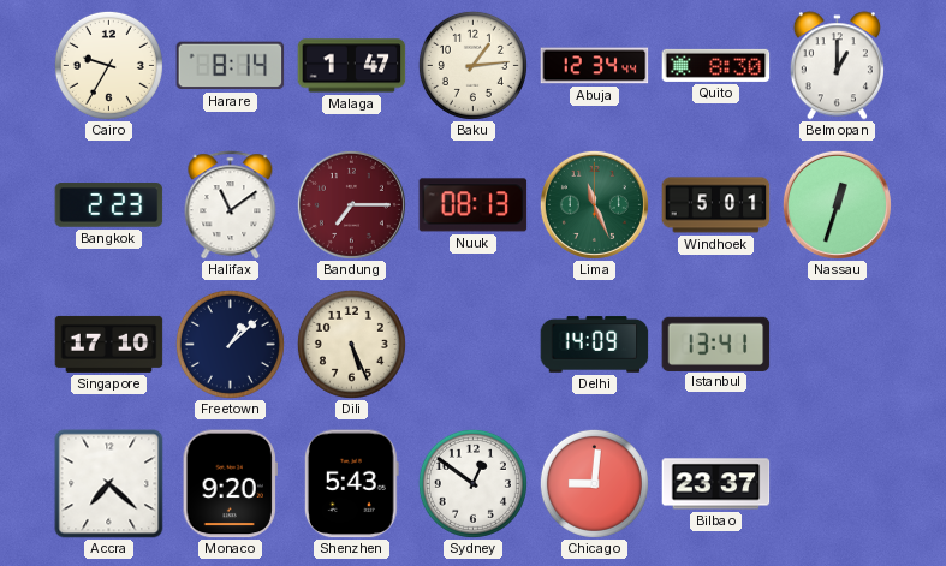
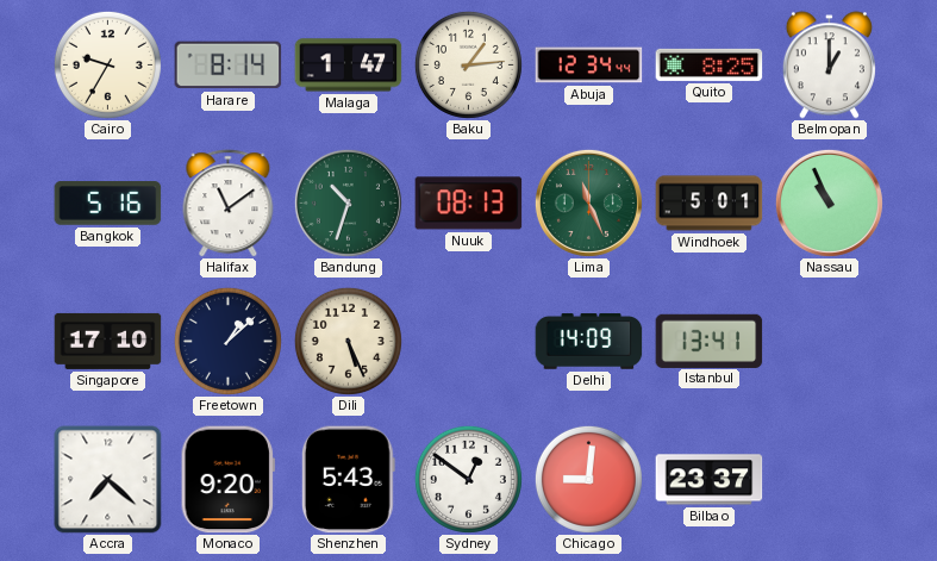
Quito: 8:30 -> 8:25 (710, 64)
Bangkok: 2:23 -> 5:16 (108, 204)
Bandung: 7:15 -> 10:33 (348, 202)
Bandung dial: burgundy -> green (348, 202)
Nassau: 12:33 -> 10:56 (829, 202)
